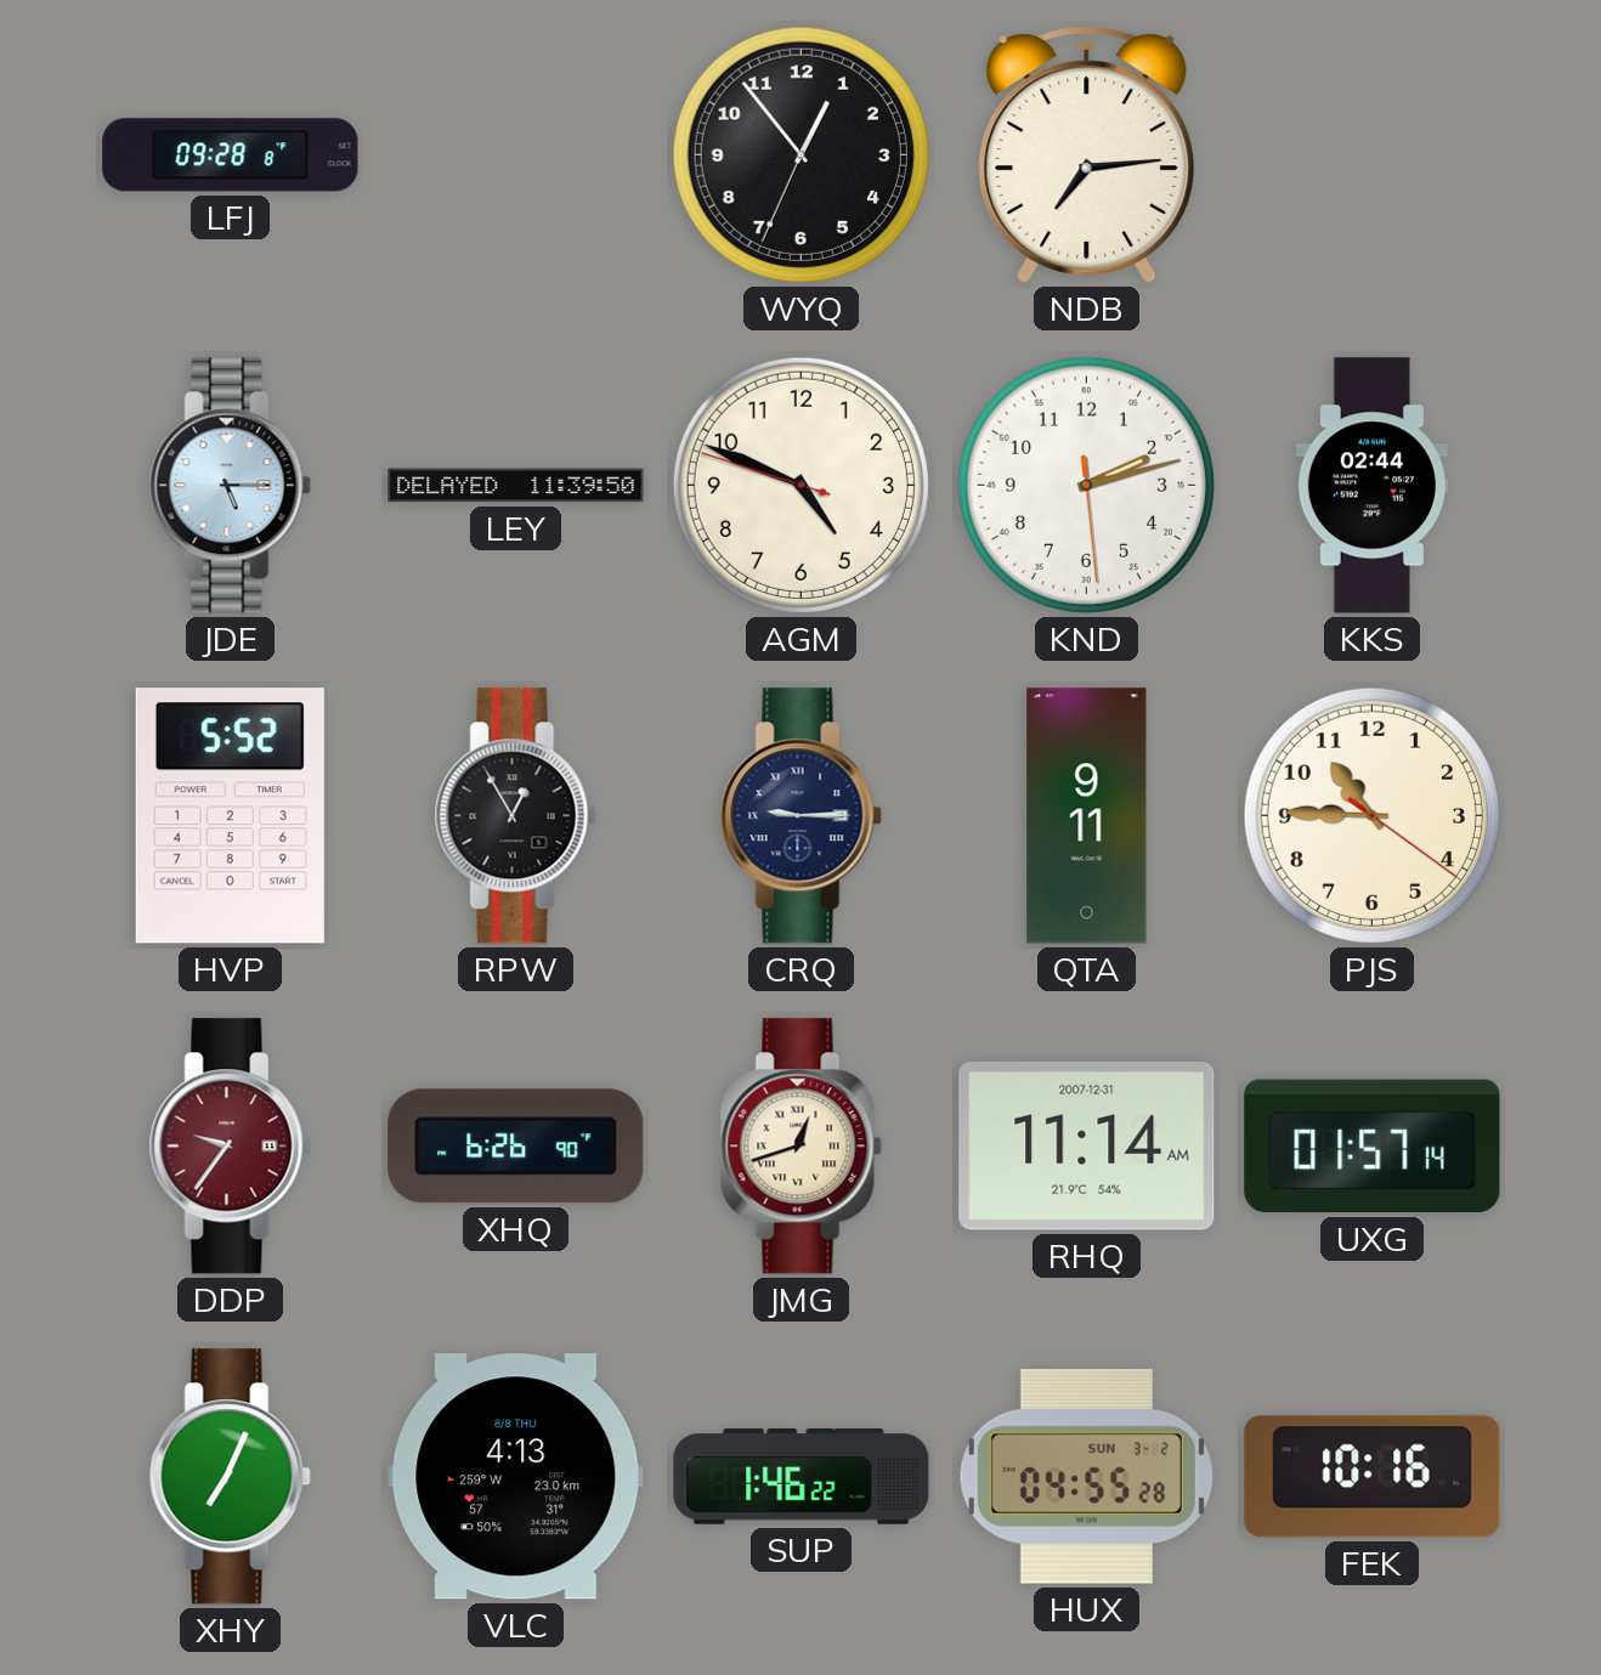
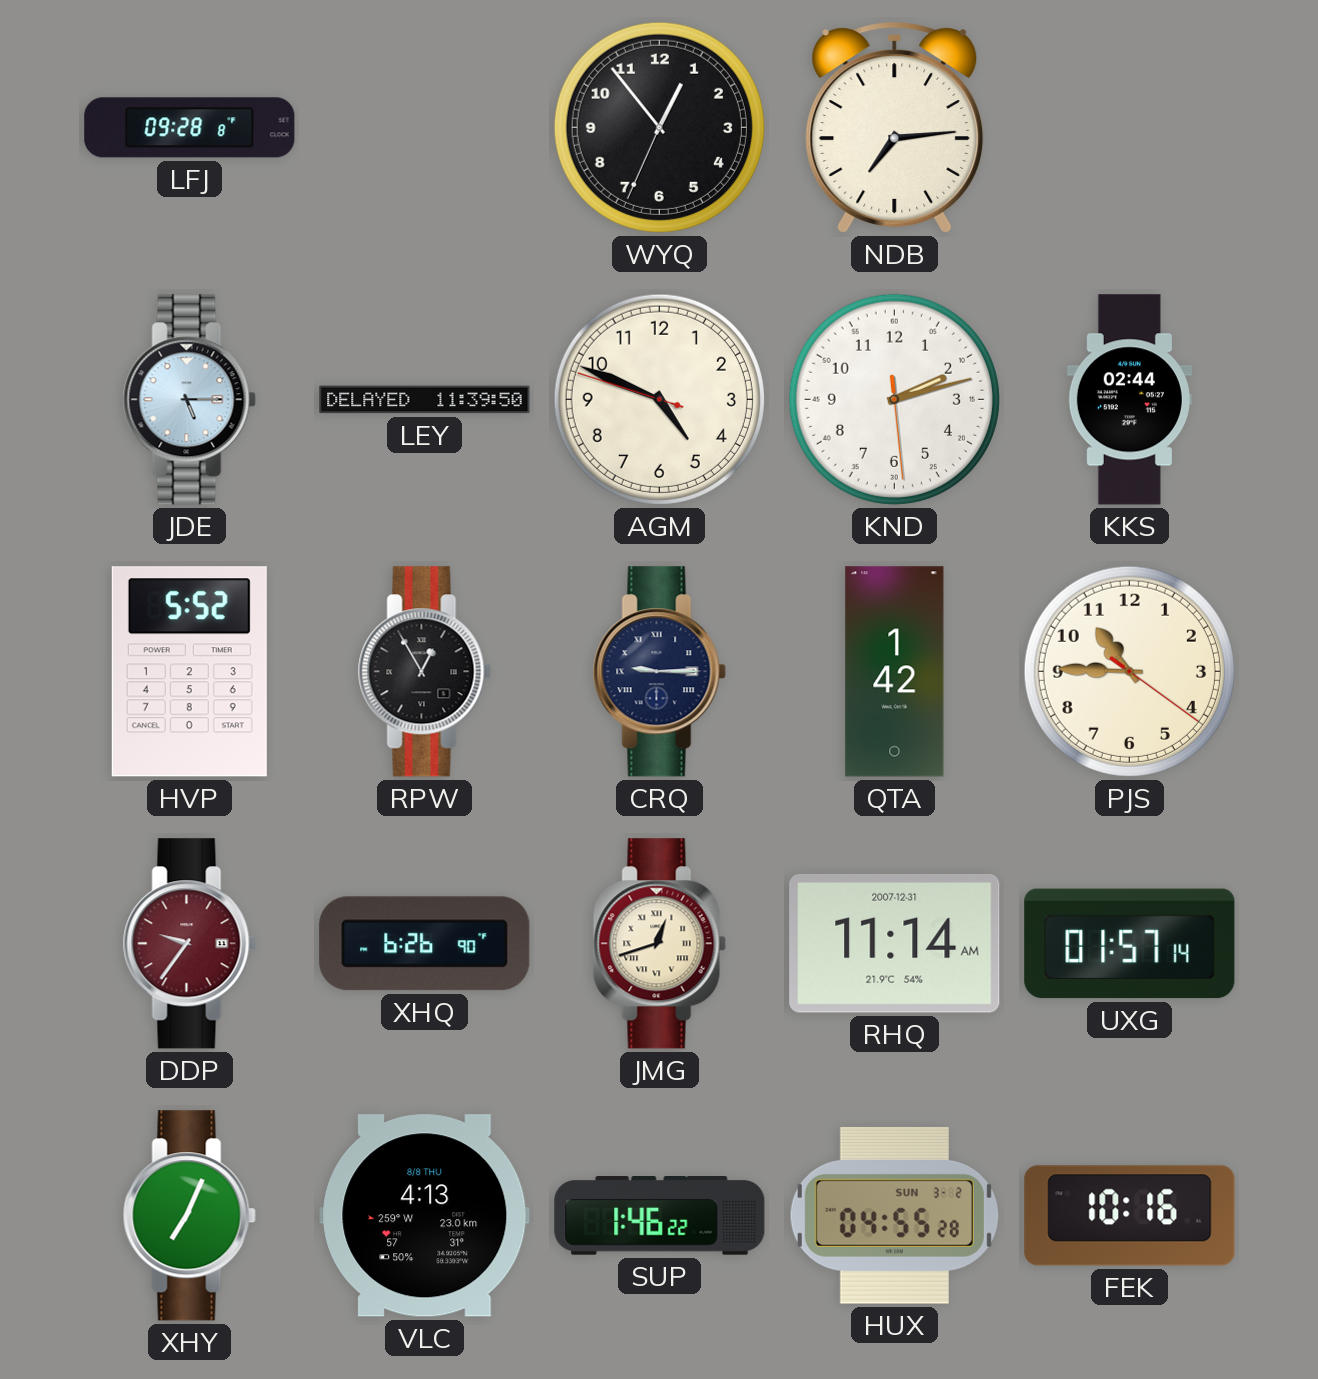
QTA: 9:11 -> 1:42 (895, 672)
